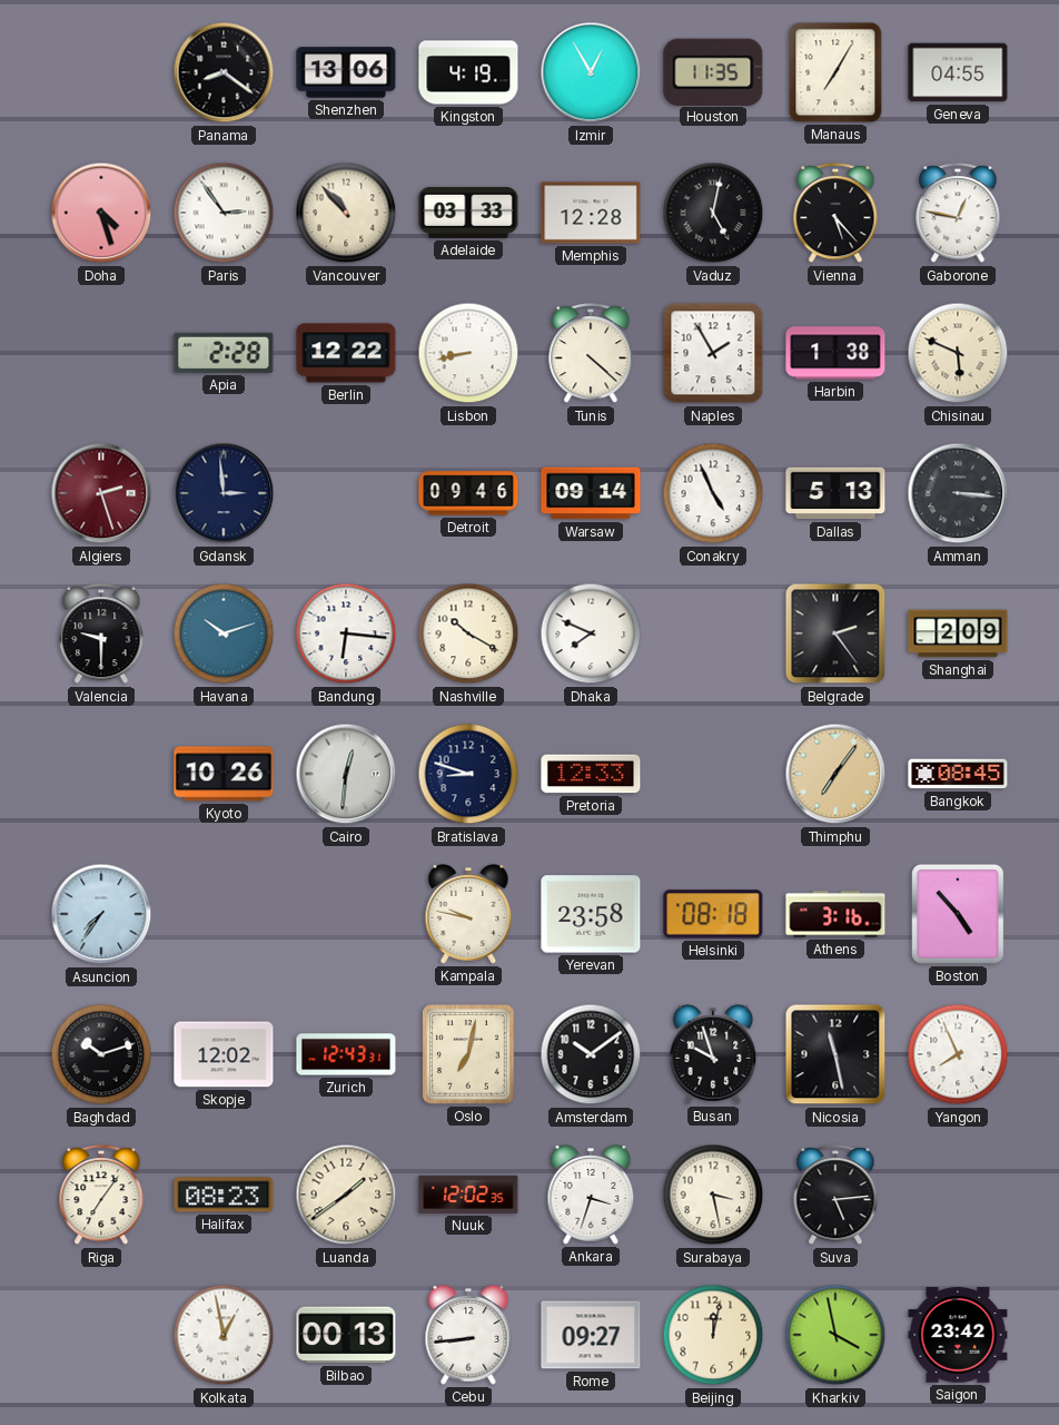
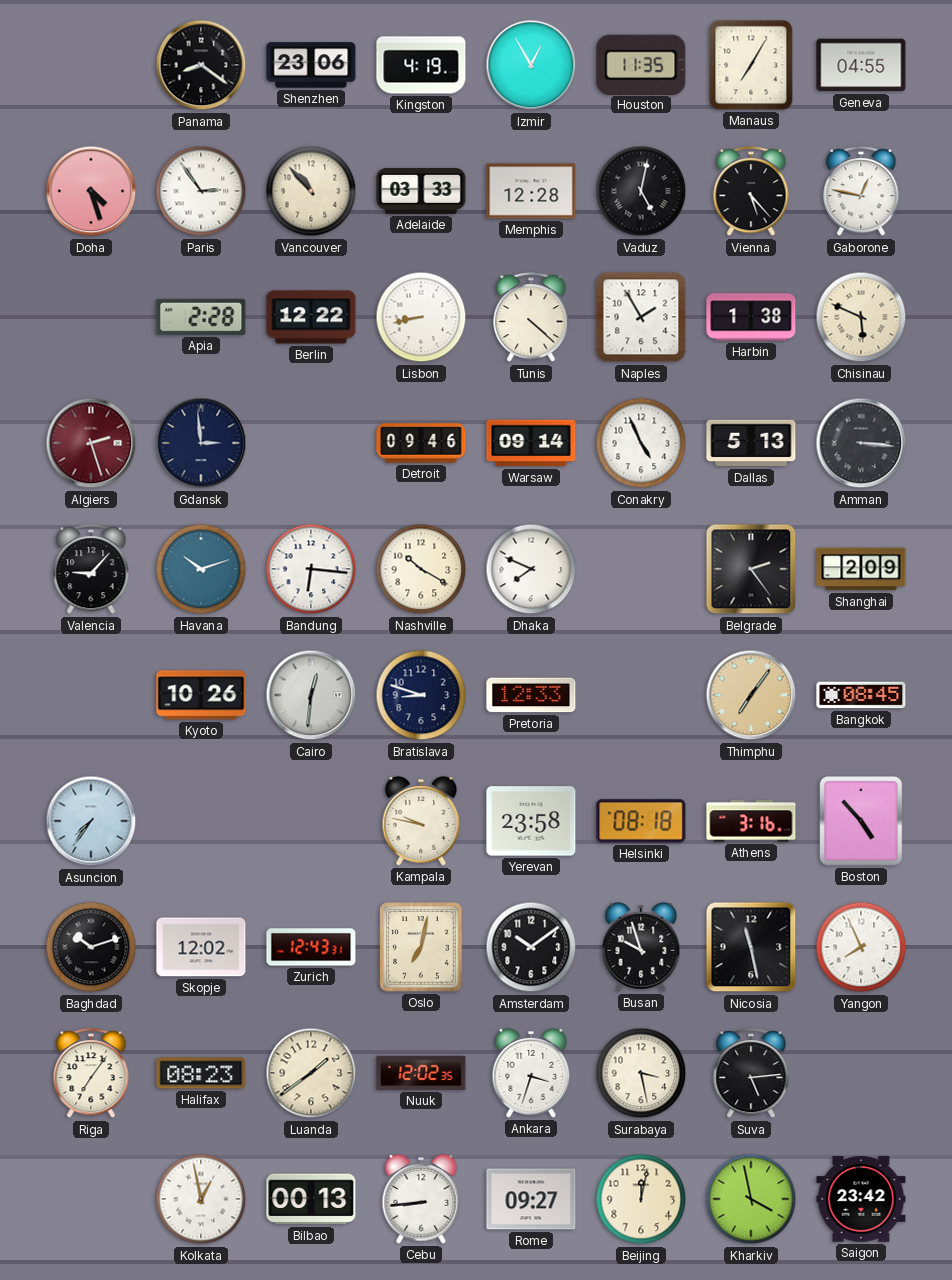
Shenzhen: 13:06 -> 23:06 (311, 65)
Valencia: 9:30 -> 9:07 (91, 570)
